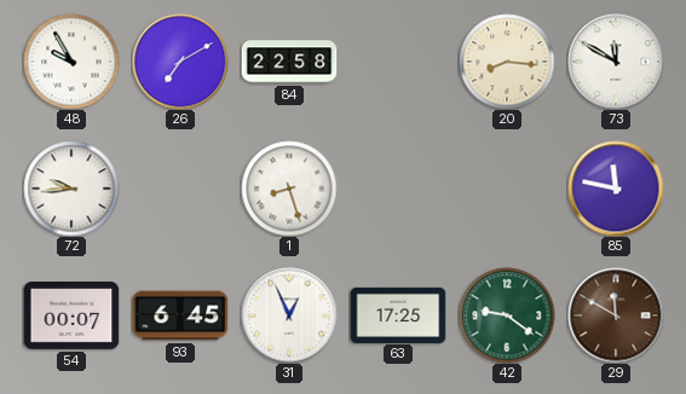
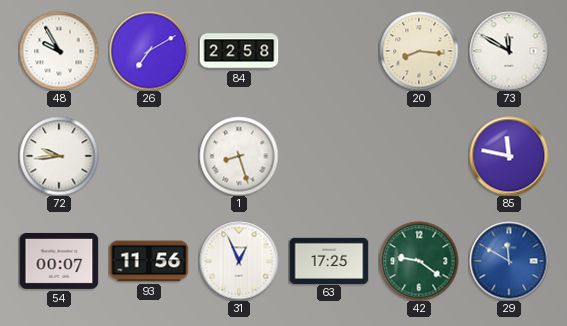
93: 6:45 -> 11:56 (149, 261)
29 dial: brown -> blue (509, 261)
